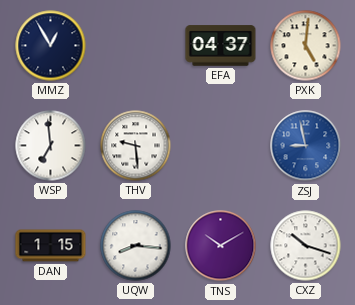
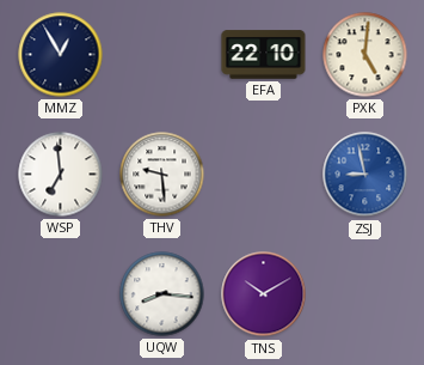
EFA: 04:37 -> 22:10 (264, 55)
DAN: 1:15 -> none (51, 246)
CXZ: 10:18 -> none (306, 246)
